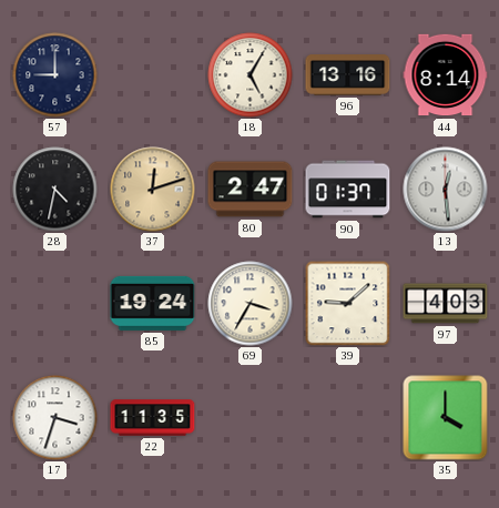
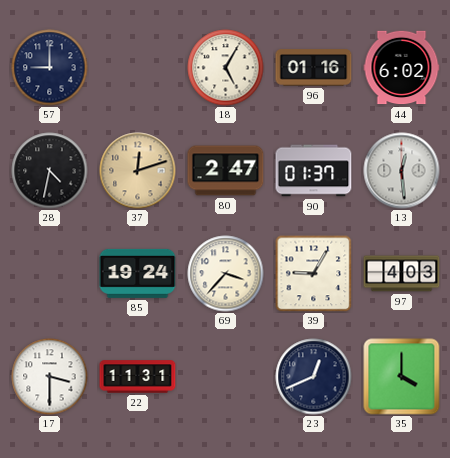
96: 13:16 -> 01:16 (314, 68)
44: 8:14 -> 6:02 (402, 68)
69: 3:35 -> 3:37 (226, 274)
39: 9:08 -> 9:05 (313, 274)
17: 3:33 -> 3:30 (50, 377)
22: 11:35 -> 11:31 (138, 377)
23: none -> 12:41 (314, 377)
